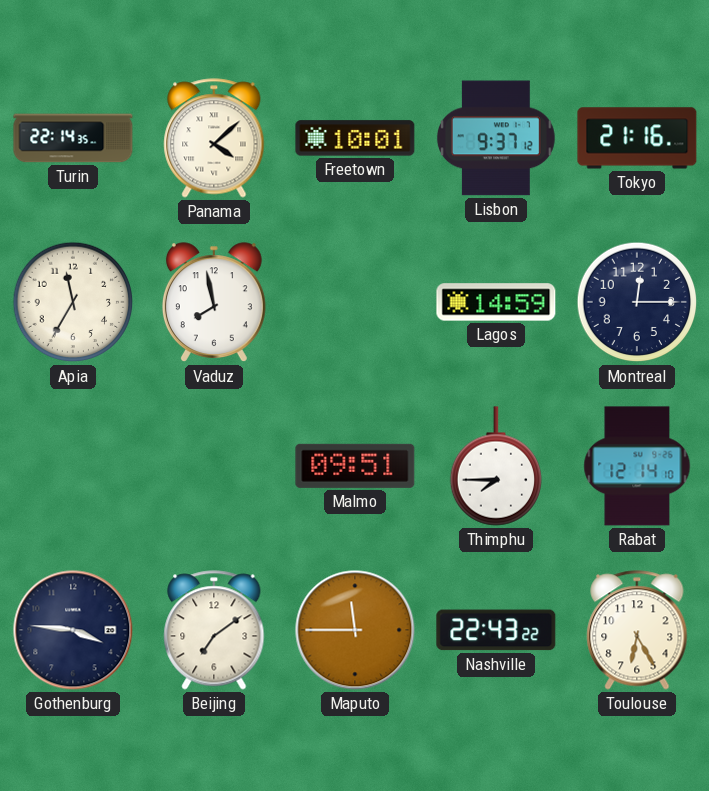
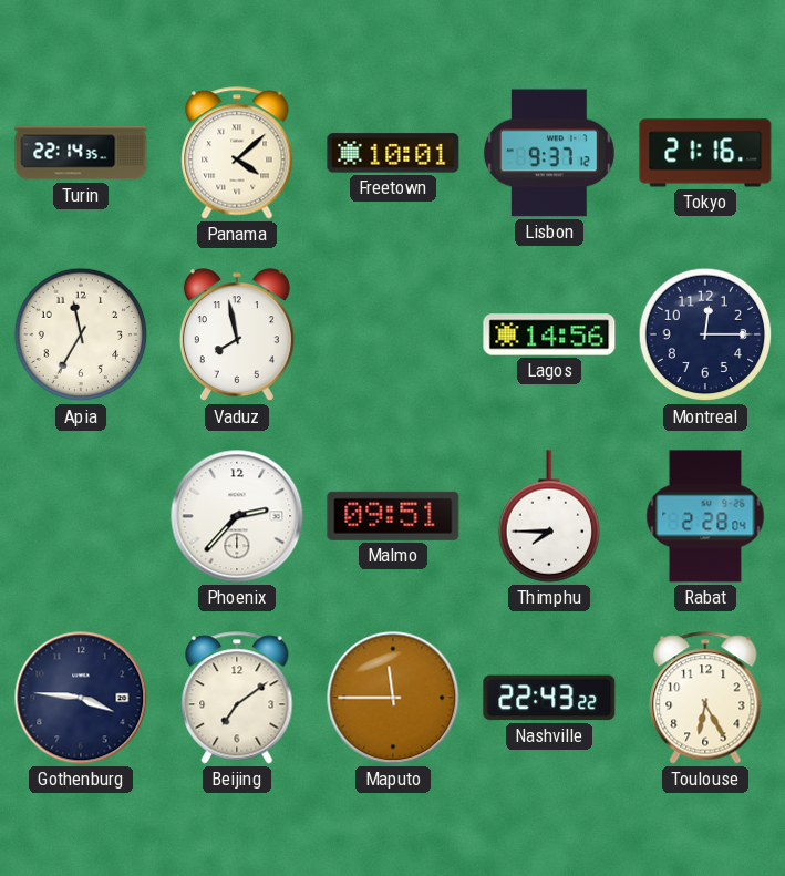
Lagos: 14:59 -> 14:56 (549, 334)
Phoenix: none -> 2:37 (237, 516)
Rabat: 12:14 -> 2:28 (705, 516)
